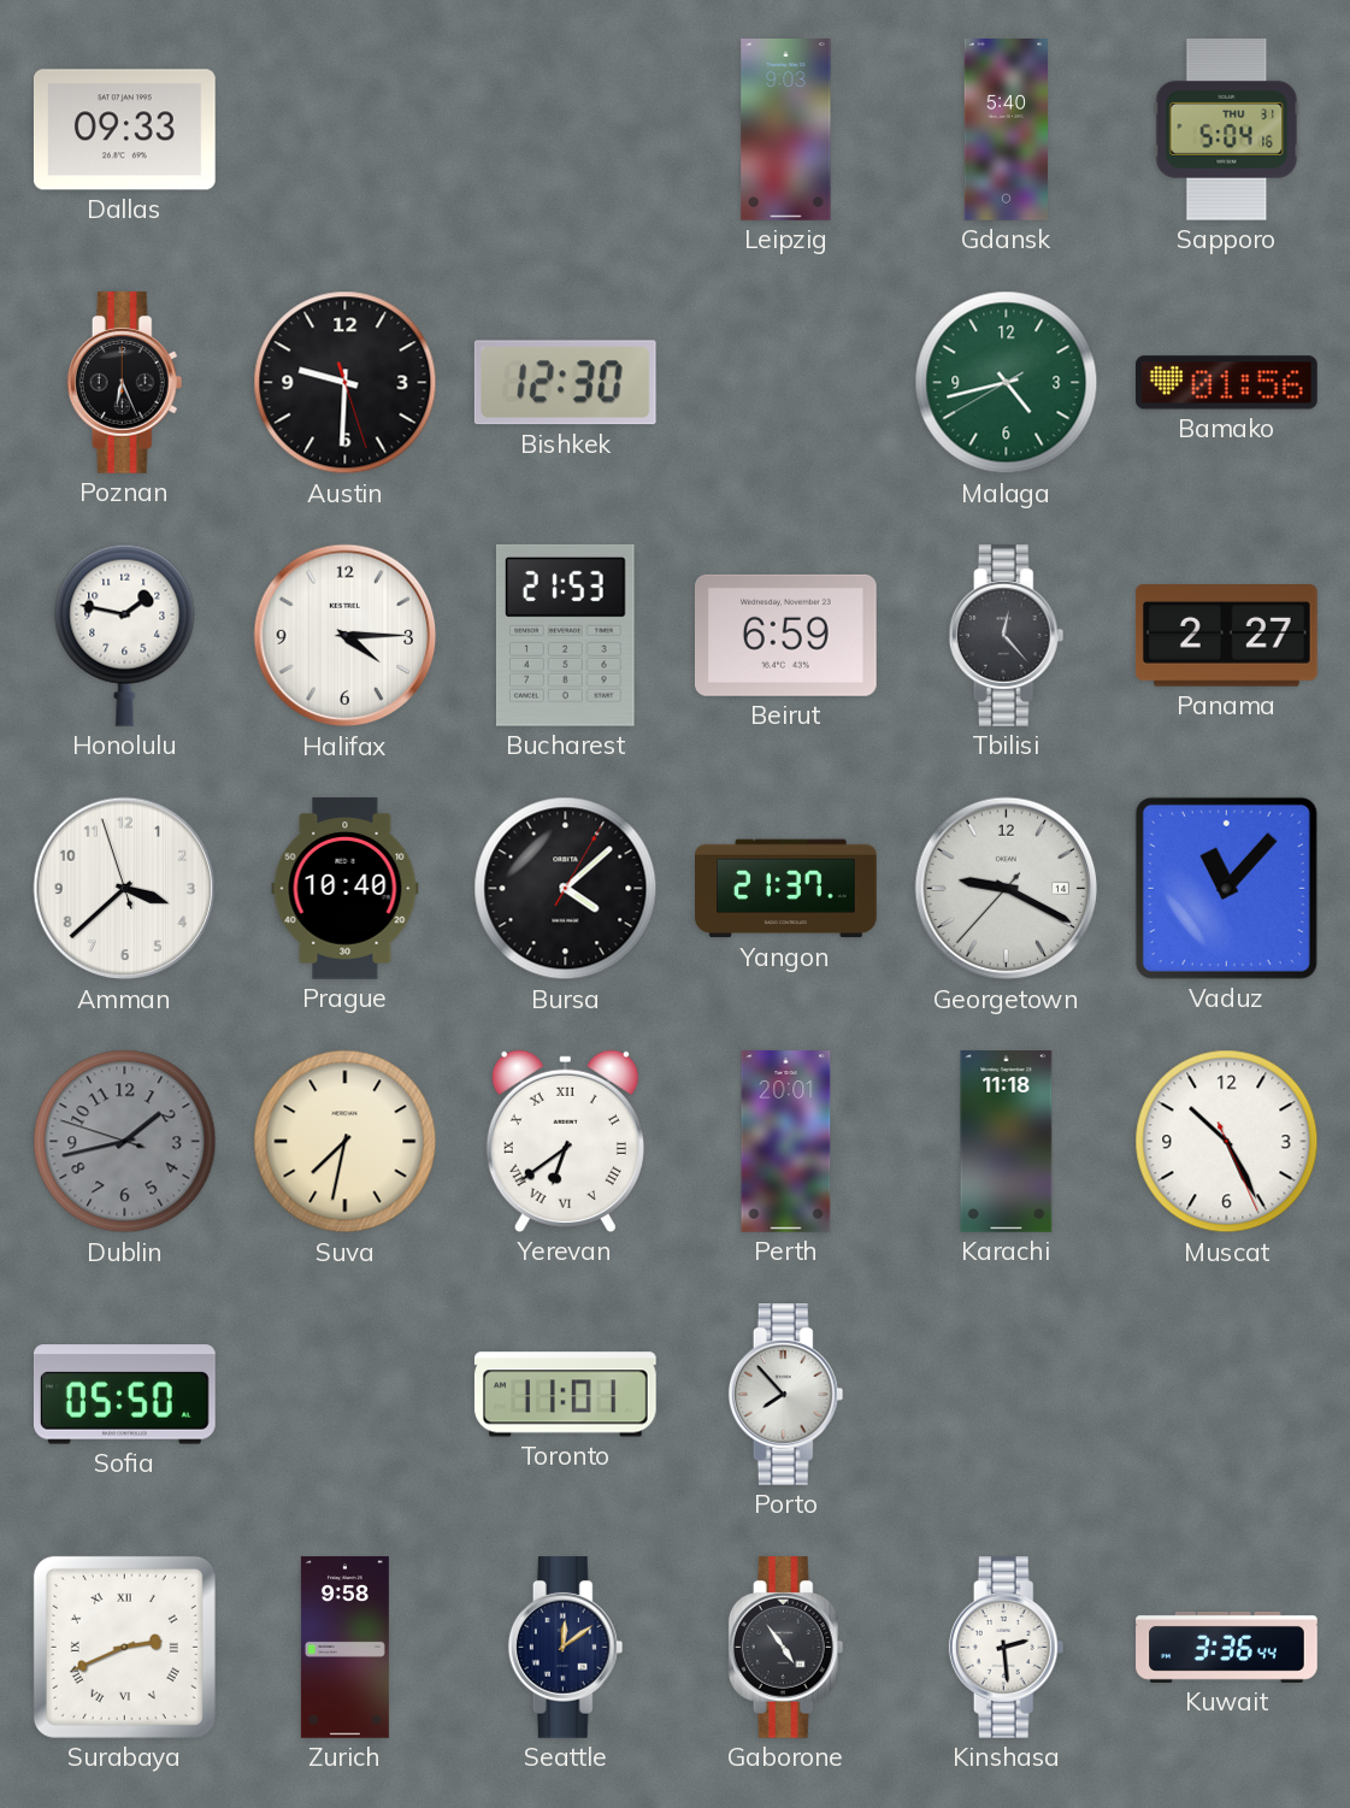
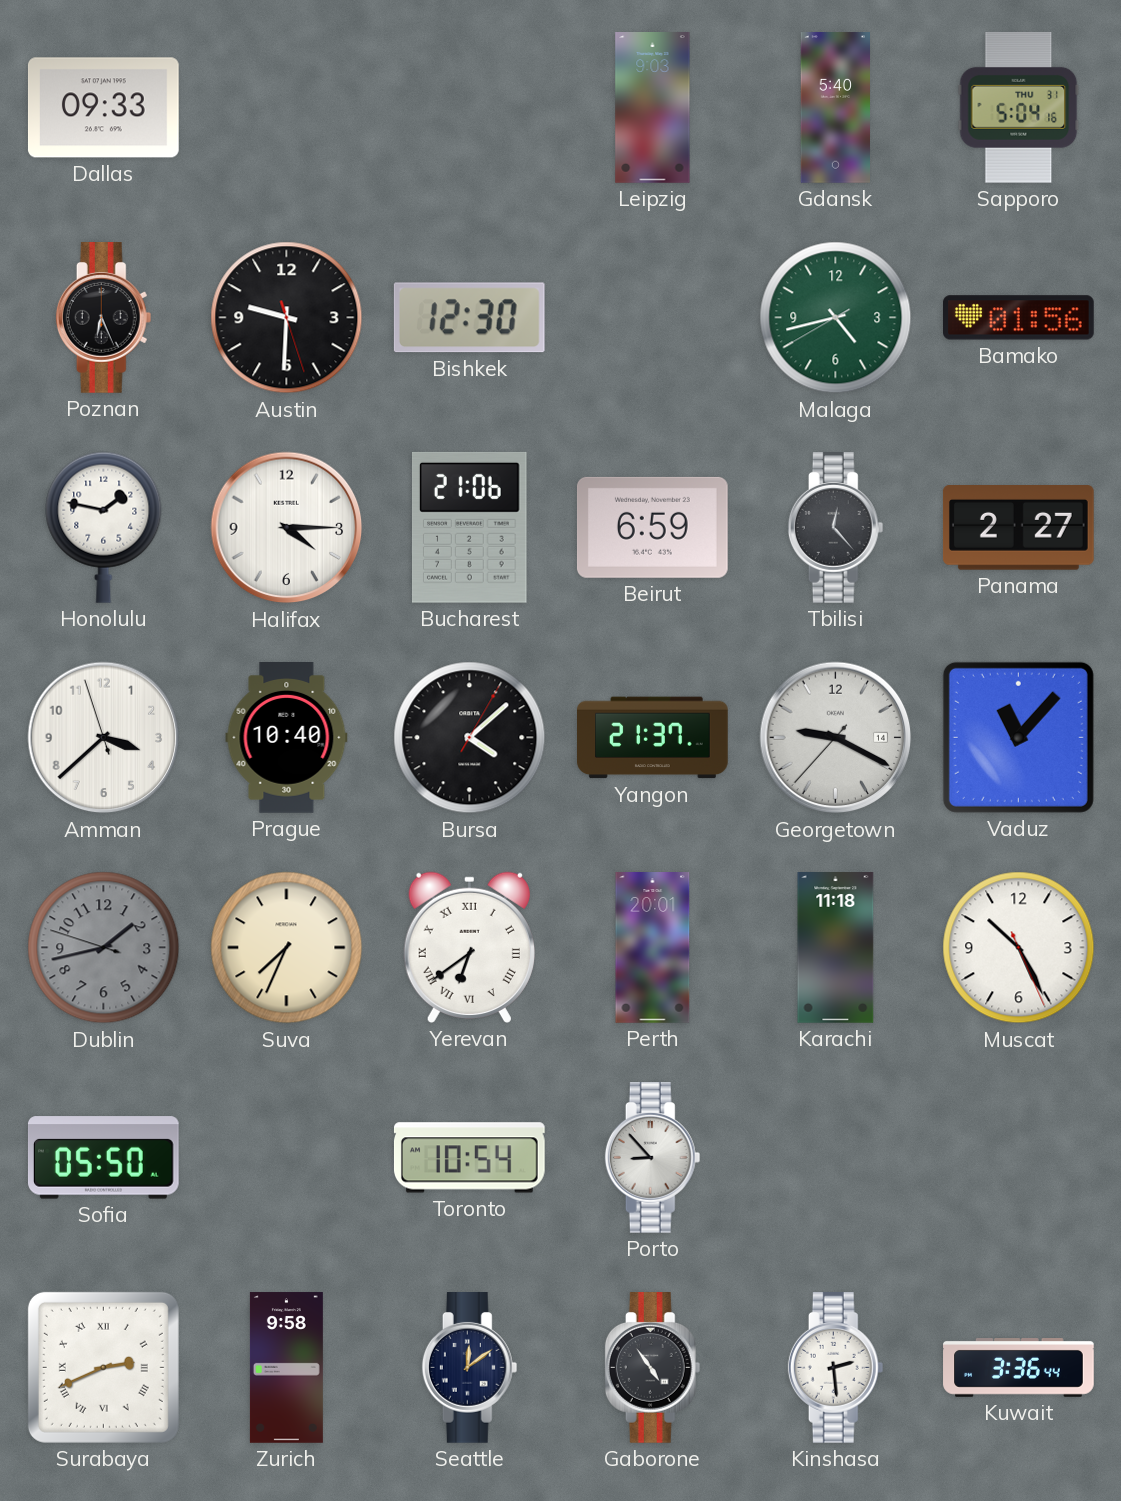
Bucharest: 21:53 -> 21:06 (470, 527)
Suva: 7:32 -> 7:34 (287, 948)
Toronto: 11:01 -> 10:54 (470, 1158)
Porto: 7:53 -> 8:53 (653, 1158)
